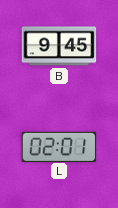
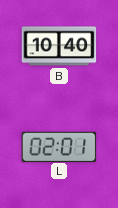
B: 9:45 -> 10:40 (59, 46)
